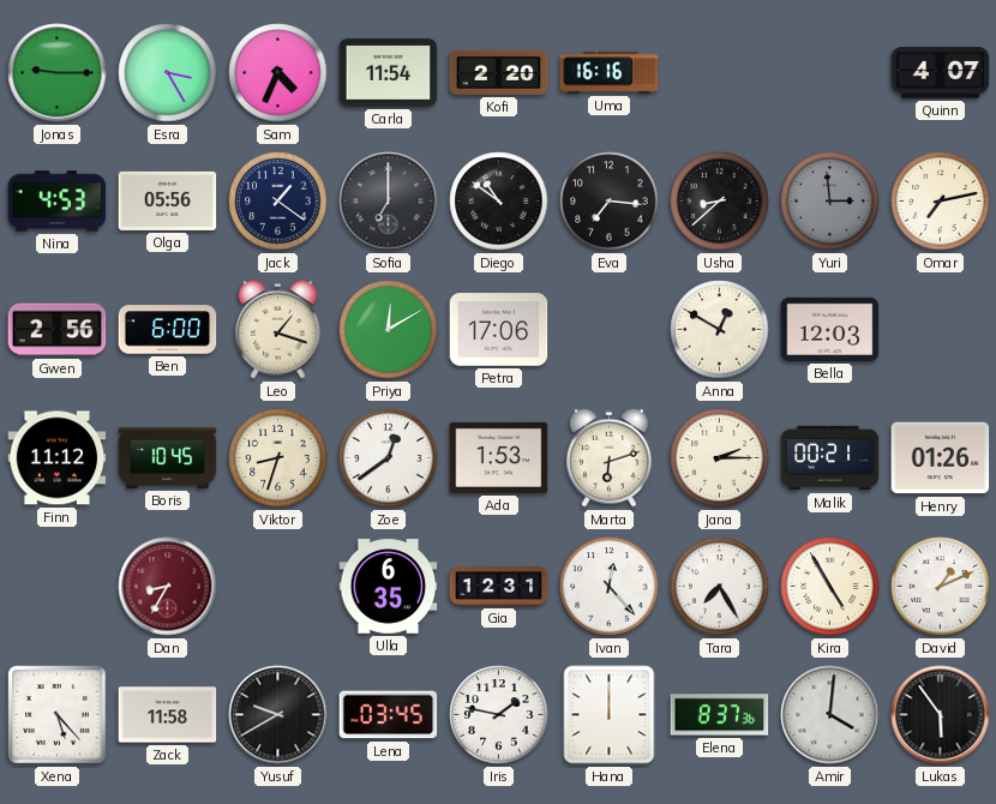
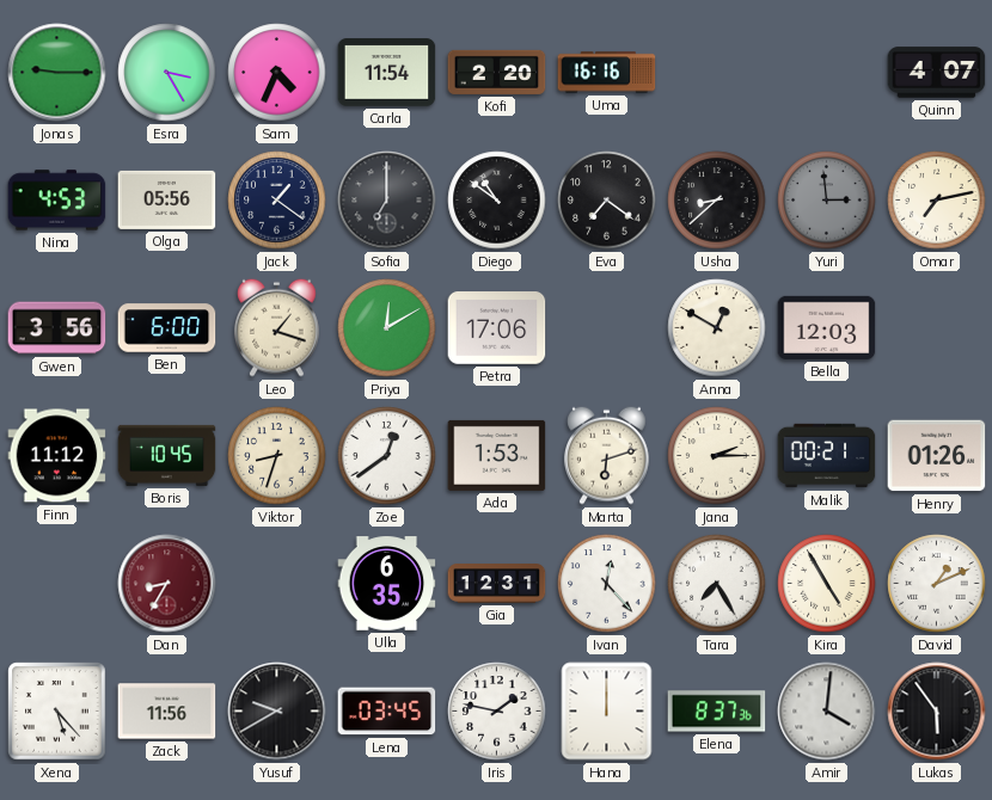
Eva: 7:16 -> 7:21 (607, 201)
Gwen: 2:56 -> 3:56 (57, 328)
Zack: 11:58 -> 11:56 (167, 712)
